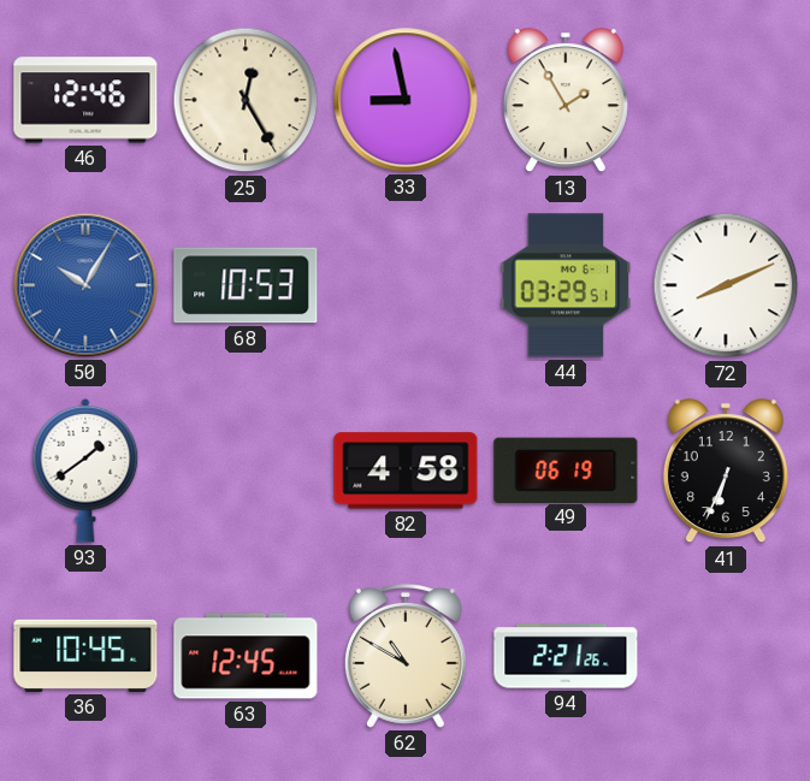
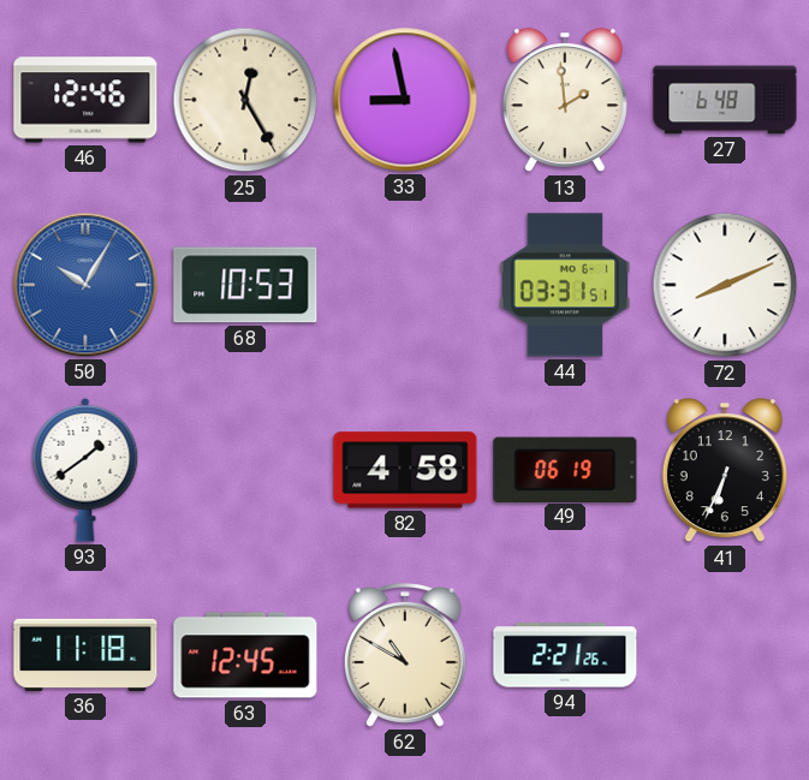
13: 1:55 -> 1:59 (565, 101)
27: none -> 6:48 (725, 100)
44: 03:29 -> 03:31 (565, 285)
36: 10:45 -> 11:18 (85, 655)
